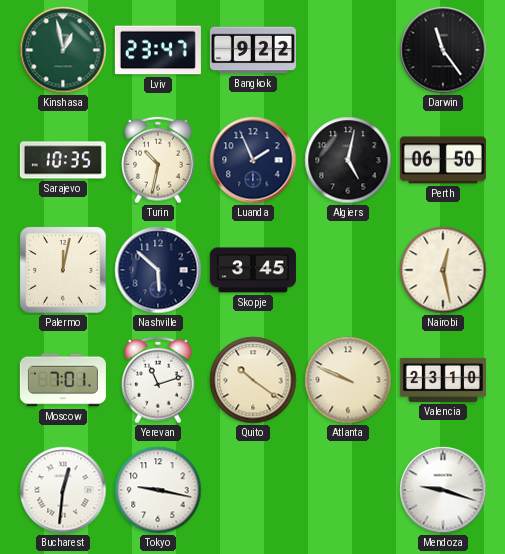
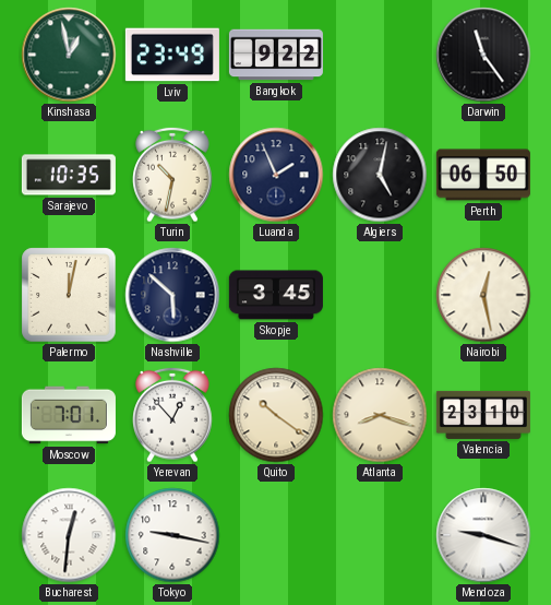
Lviv: 23:47 -> 23:49 (172, 55)
Yerevan: 11:12 -> 12:53 (172, 415)
Atlanta: 9:49 -> 8:18 (380, 415)
